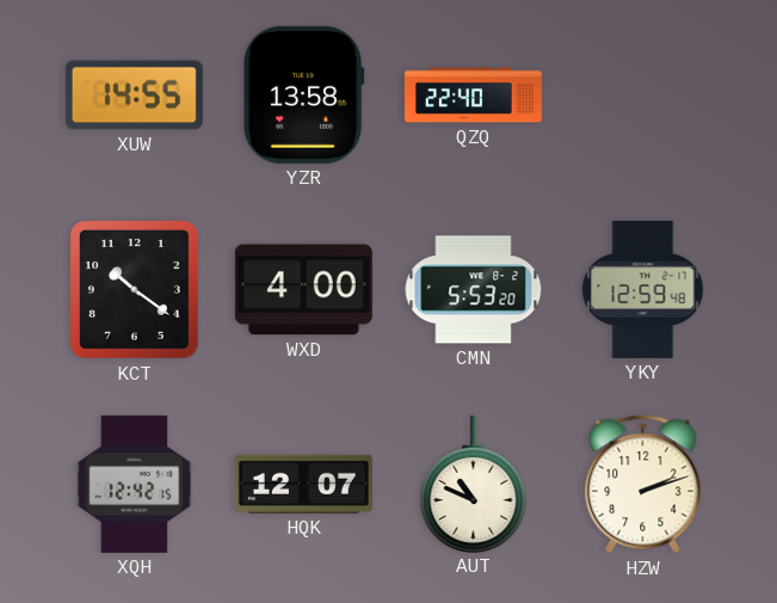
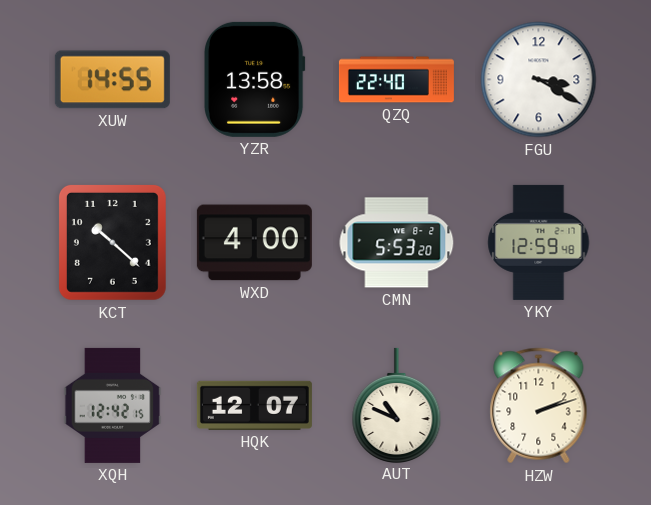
FGU: none -> 3:20 (539, 80)
KCT: 10:21 -> 10:22 (112, 242)
